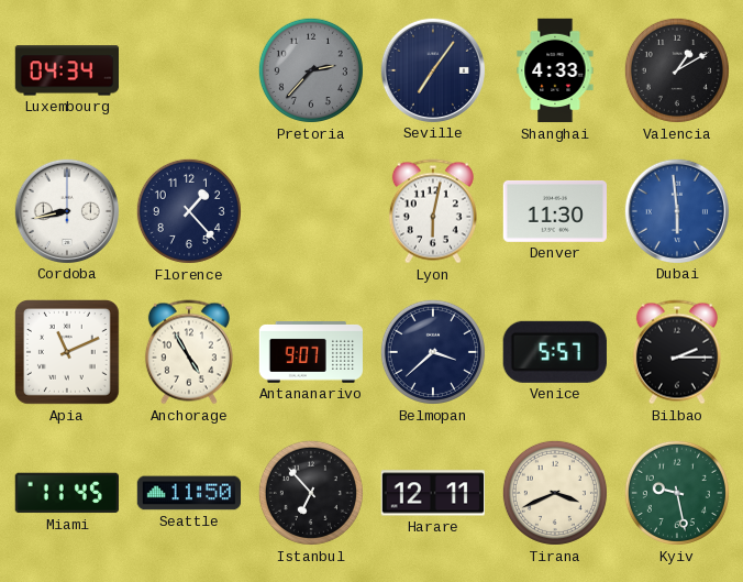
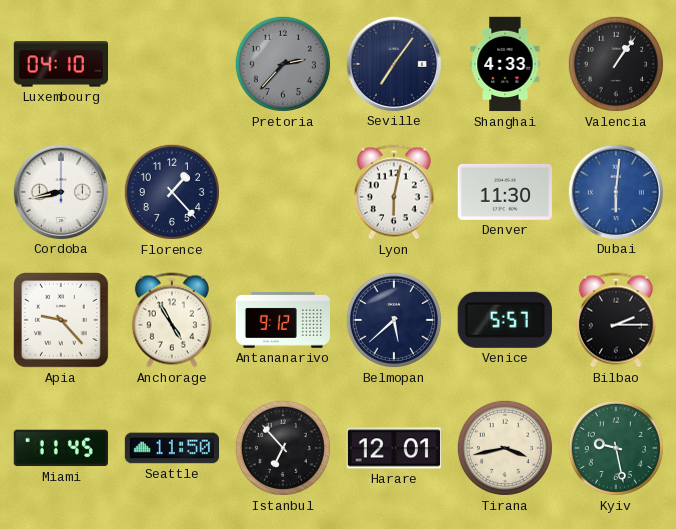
Luxembourg: 04:34 -> 04:10 (61, 64)
Valencia: 1:10 -> 1:06 (616, 64)
Dubai: 5:59 -> 6:01 (615, 191)
Apia: 11:11 -> 9:23 (62, 321)
Antananarivo: 9:07 -> 9:12 (283, 321)
Belmopan: 3:38 -> 5:38 (394, 320)
Harare: 12:11 -> 12:01 (393, 448)
Tirana: 3:41 -> 3:43 (505, 448)
